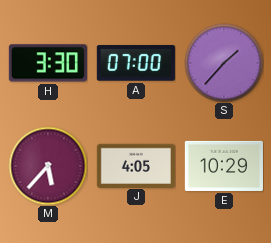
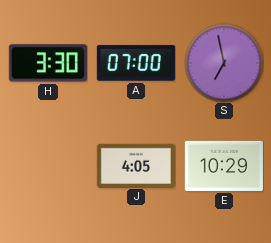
S: 1:37 -> 6:58 (224, 63)
M: 5:37 -> none (48, 166)
